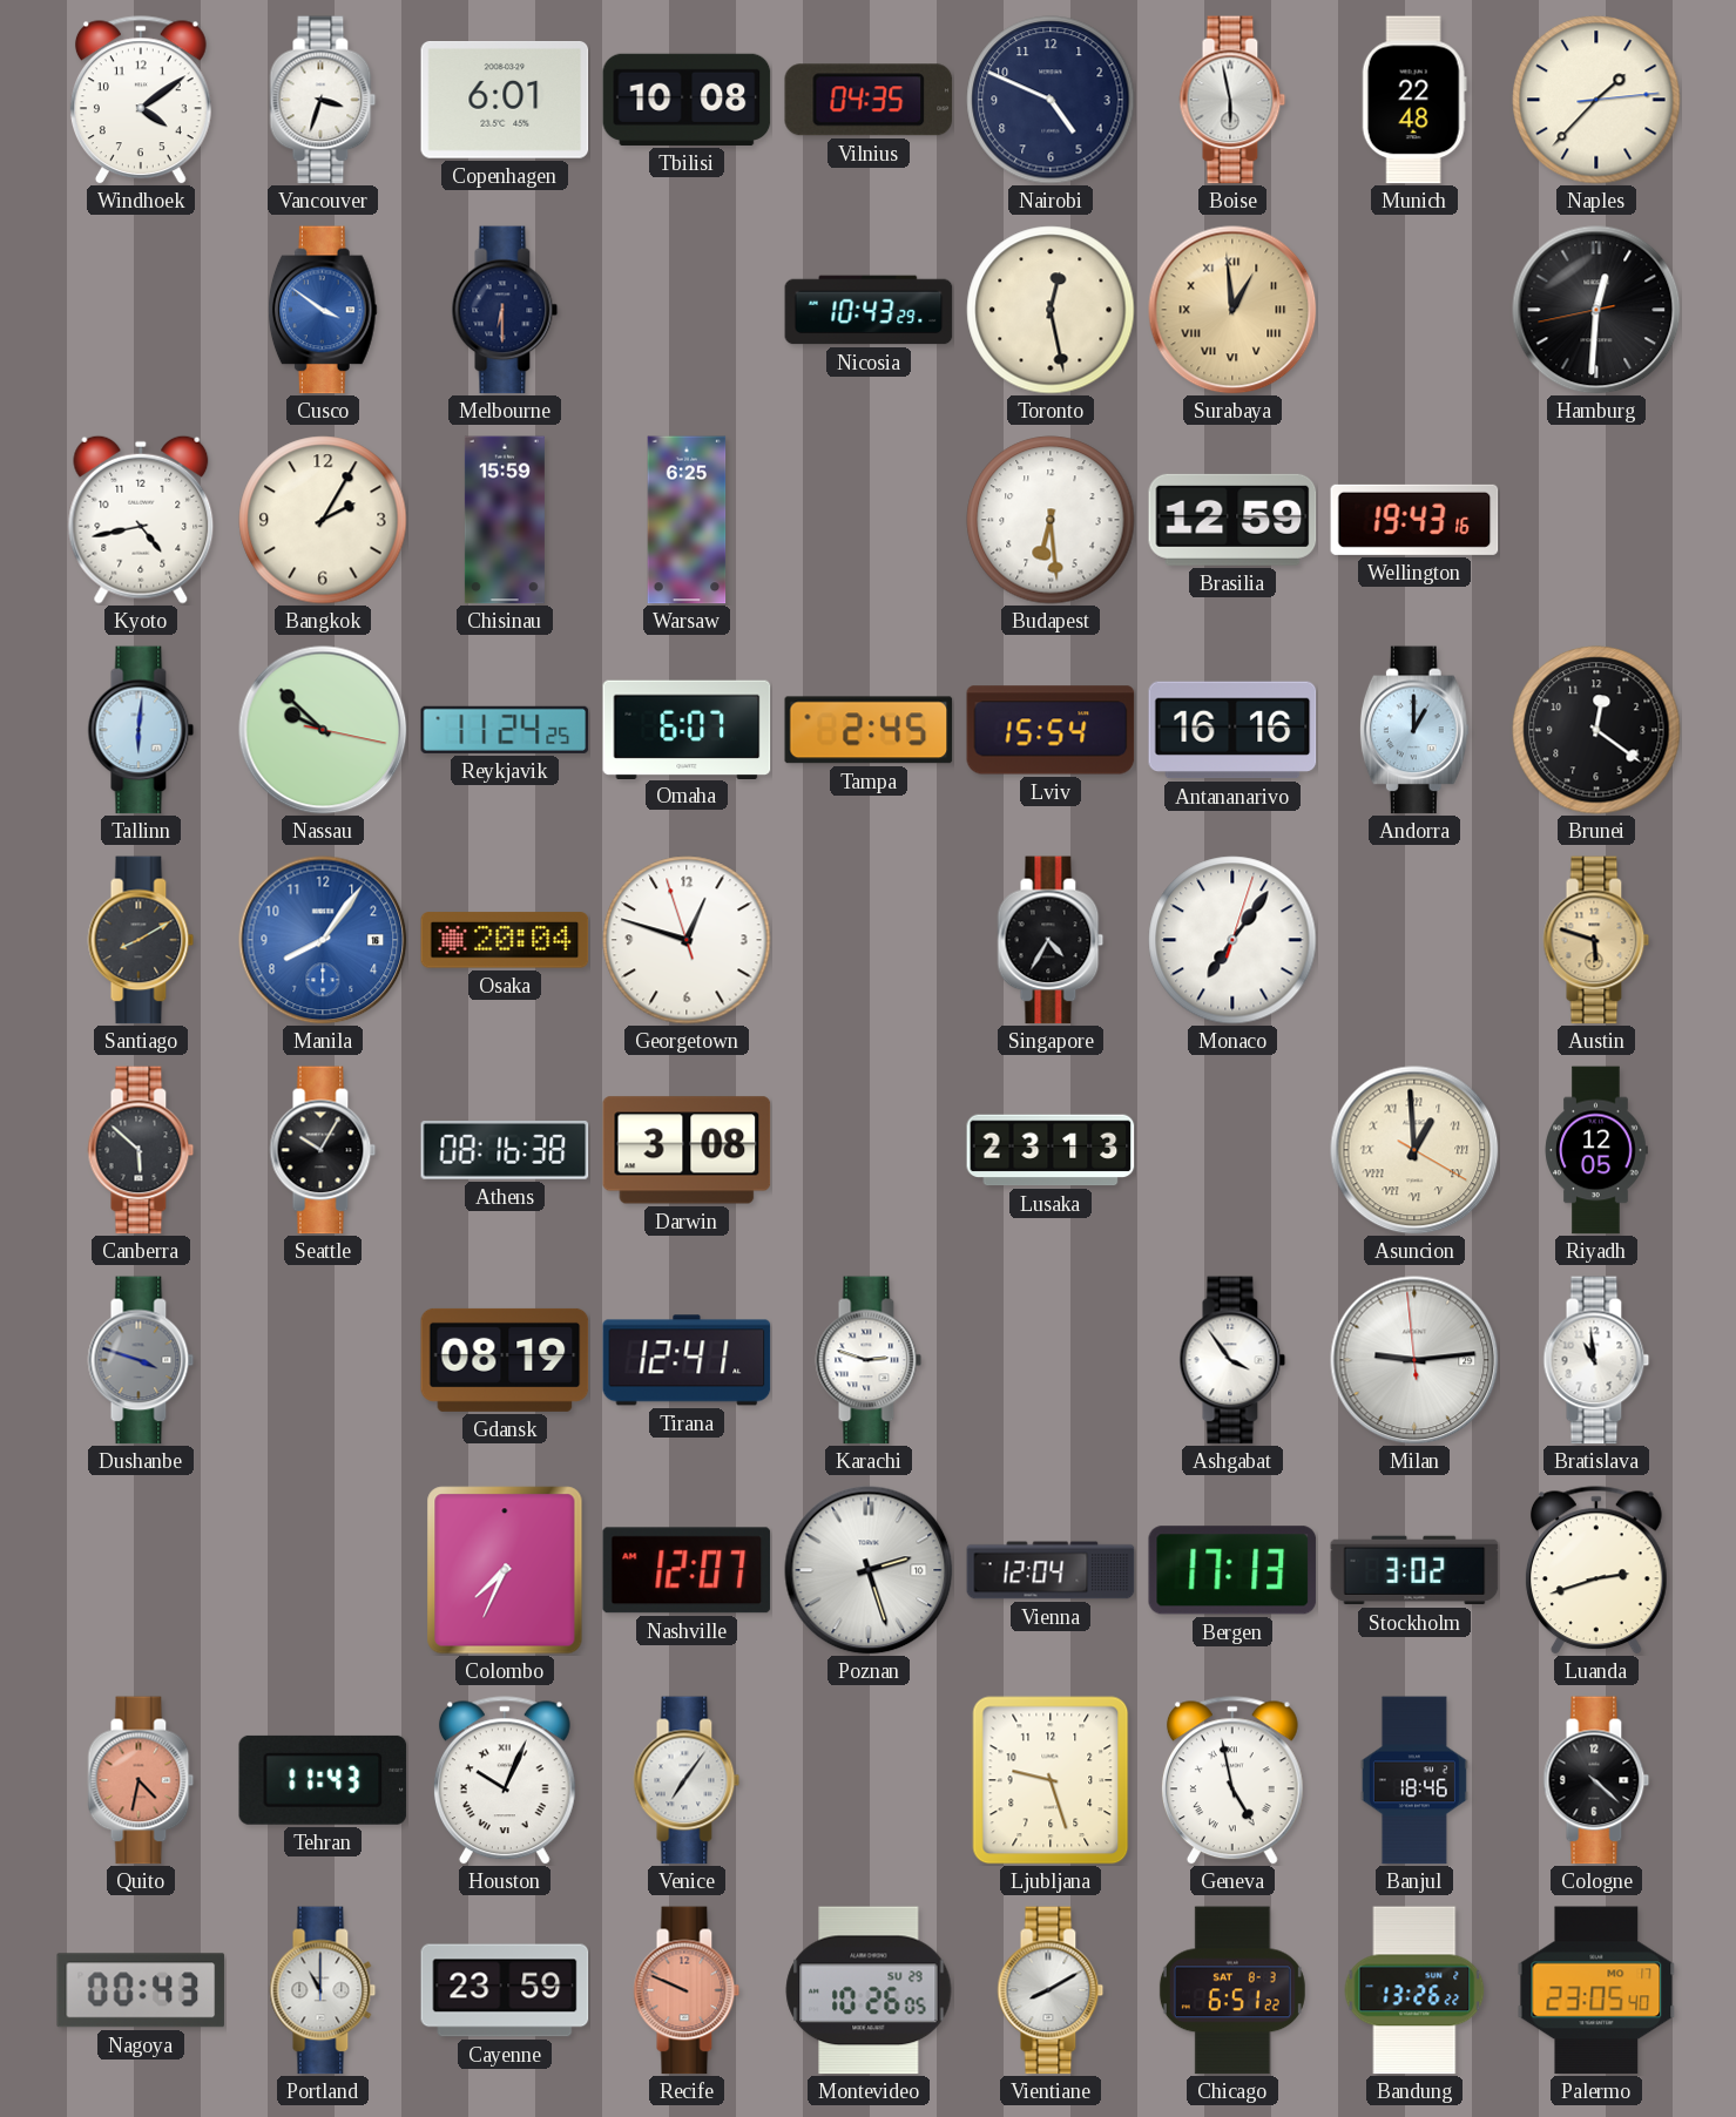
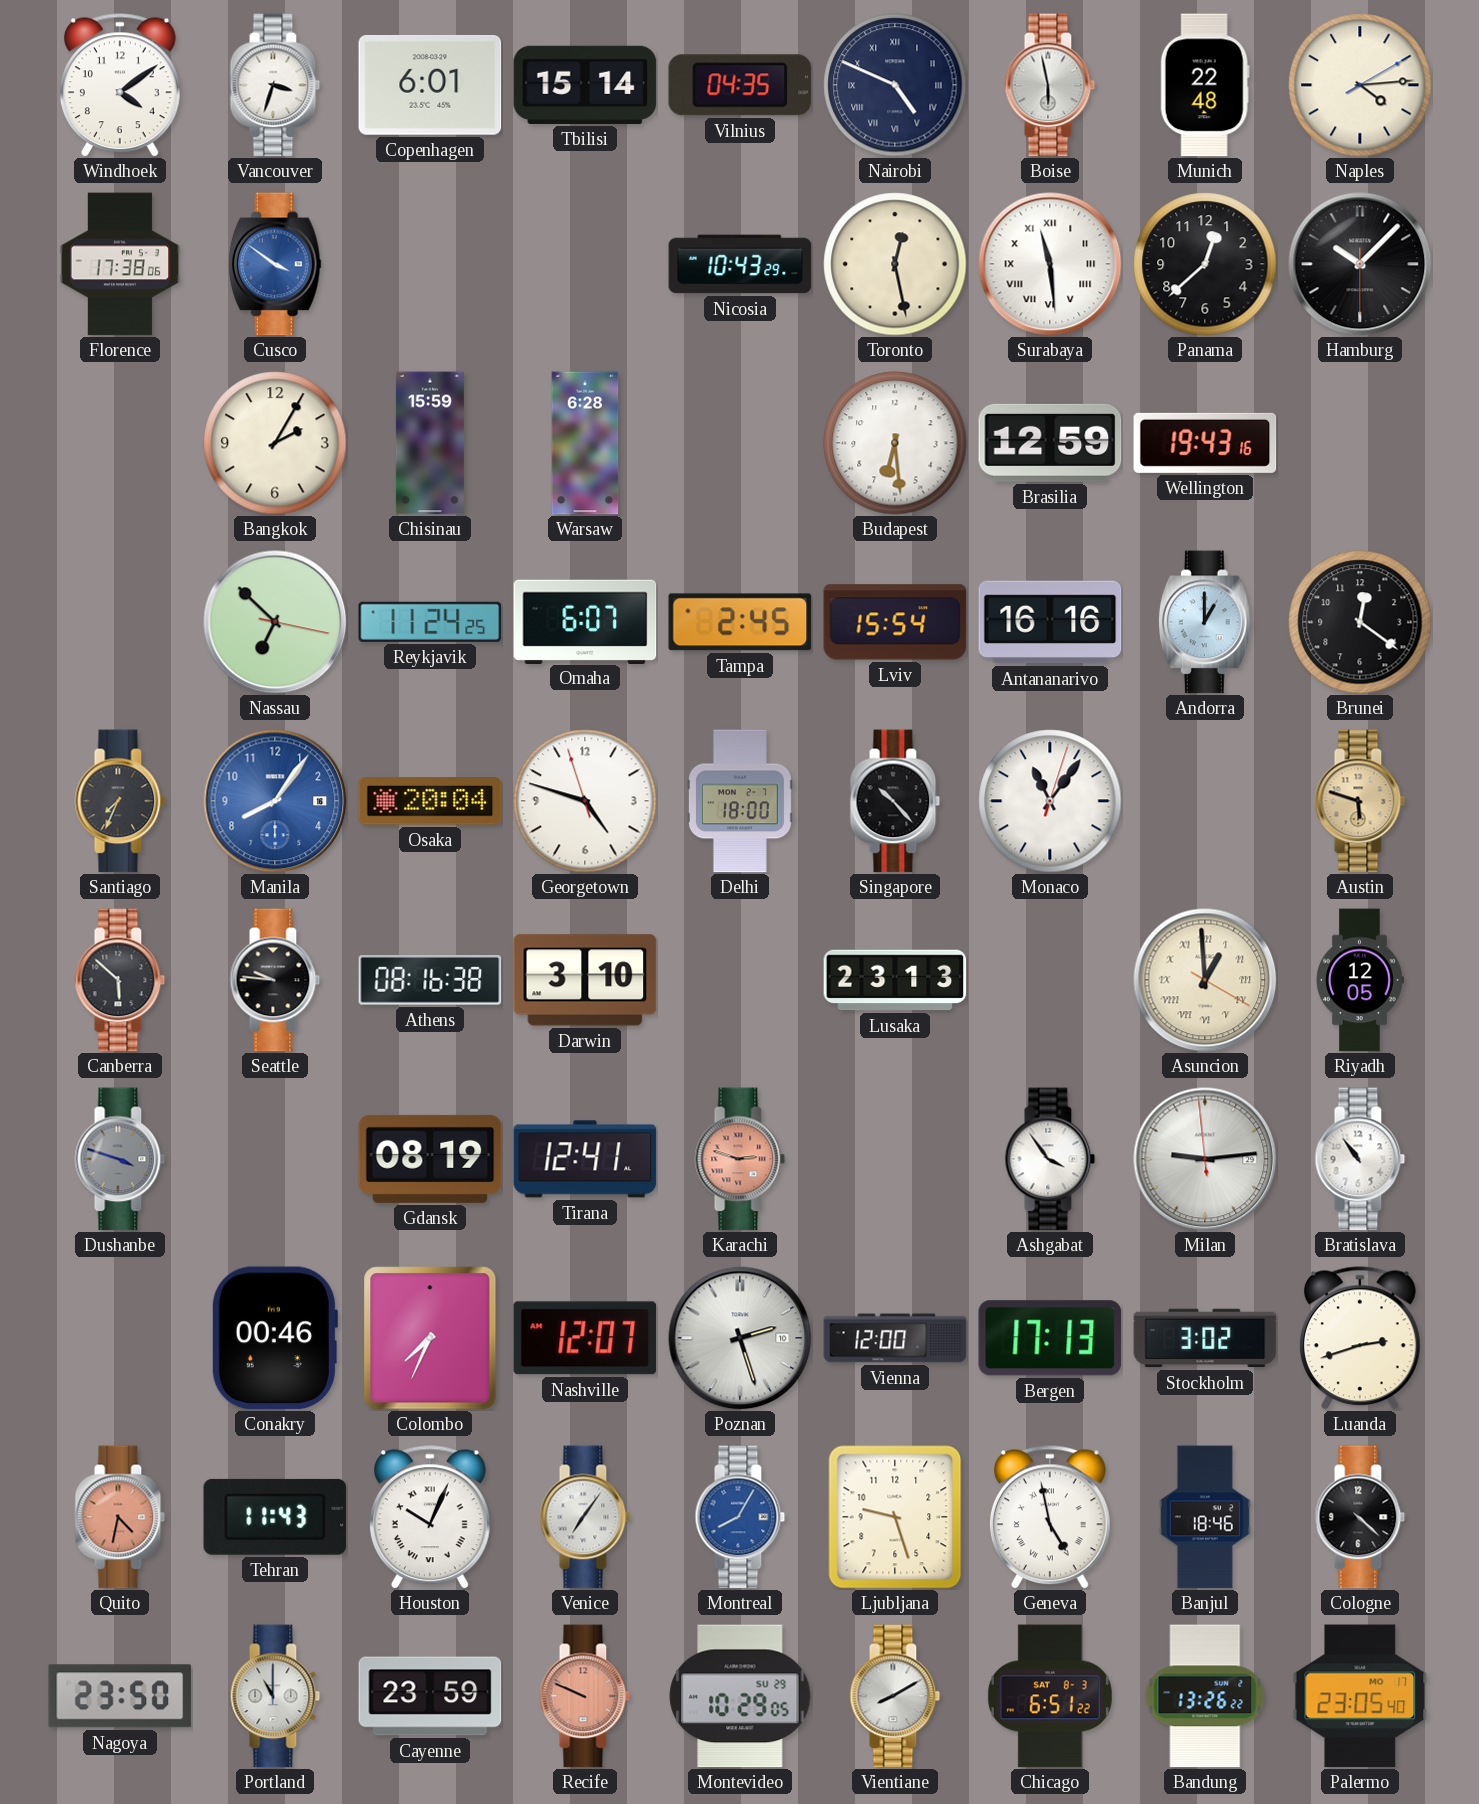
Tbilisi: 10:08 -> 15:14 (585, 85)
Nairobi numerals: Arabic -> Roman (895, 85)
Naples: 1:37 -> 4:14 (1360, 85)
Florence: none -> 17:38 (120, 264)
Melbourne: 6:30 -> none (505, 310)
Surabaya: 12:59 -> 11:29 (1050, 264)
Surabaya dial: champagne -> white (1050, 264)
Panama: none -> 12:38 (1205, 264)
Hamburg: 12:30 -> 10:07 (1360, 264)
Kyoto: 4:43 -> none (141, 520)
Warsaw: 6:25 -> 6:28 (585, 443)
Tallinn: 6:01 -> none (141, 730)
Nassau: 9:52 -> 6:52 (275, 622)
Santiago: 8:10 -> 7:34 (120, 801)
Georgetown: 12:47 -> 4:47 (585, 801)
Delhi: none -> 18:00 (740, 801)
Singapore: 4:35 -> 10:23 (895, 801)
Monaco: 7:06 -> 11:06 (1050, 801)
Seattle: 10:05 -> 9:46 (275, 980)
Darwin: 3:08 -> 3:10 (585, 980)
Karachi dial: white -> salmon (740, 1159)
Bratislava: 10:59 -> 10:54 (1360, 1159)
Conakry: none -> 00:46 (274, 1338)
Vienna: 12:04 -> 12:00 (895, 1338)
Montreal: none -> 8:05 (740, 1517)
Nagoya: 00:43 -> 23:50 (120, 1696)
Montevideo: 10:26 -> 10:29 (740, 1696)
